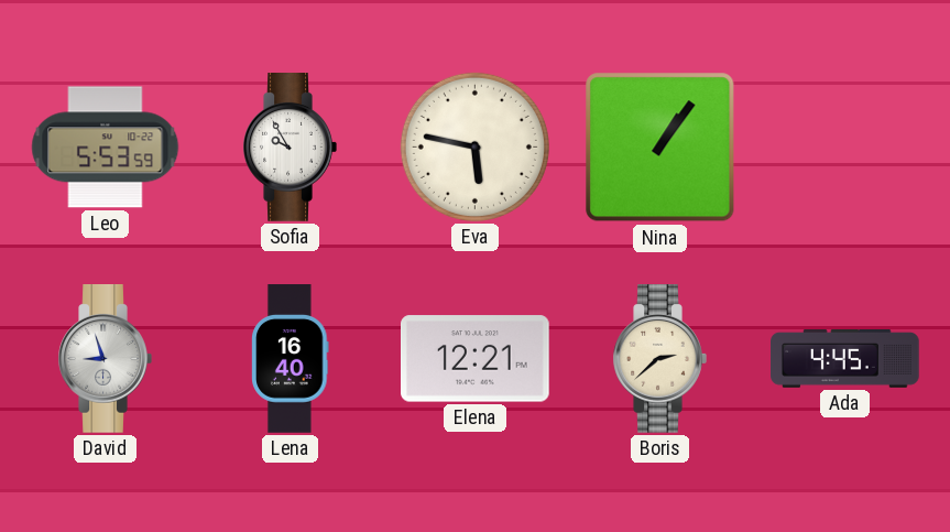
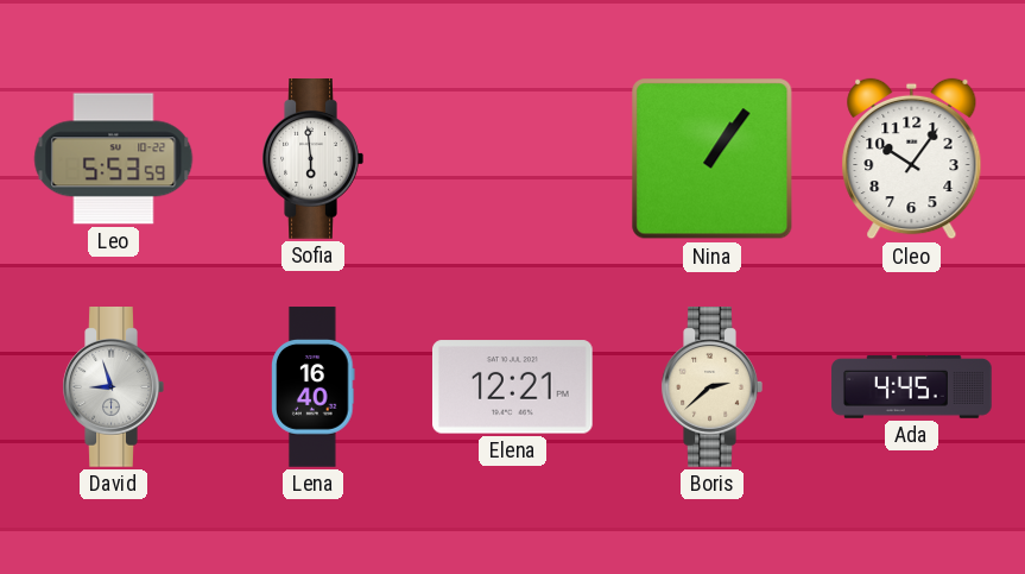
Sofia: 9:55 -> 5:59 (312, 159)
Eva: 5:47 -> none (474, 146)
Cleo: none -> 10:06 (912, 159)
